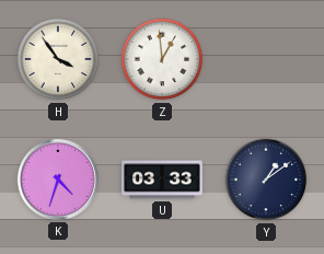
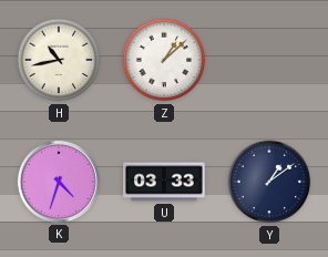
H: 3:54 -> 10:43 (59, 60)
Z: 12:59 -> 1:08 (164, 60)
